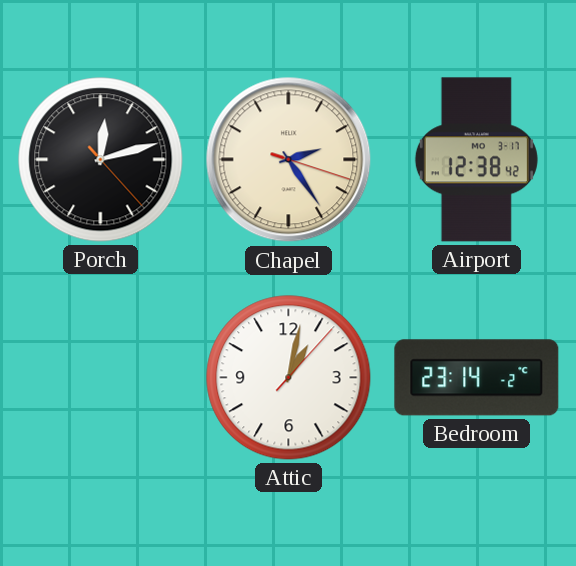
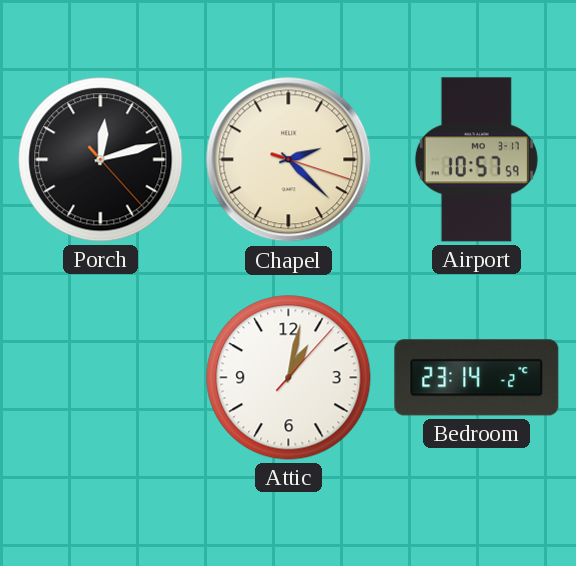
Chapel: 2:24 -> 2:22 (289, 160)
Airport: 12:38 -> 10:57 (476, 160)
